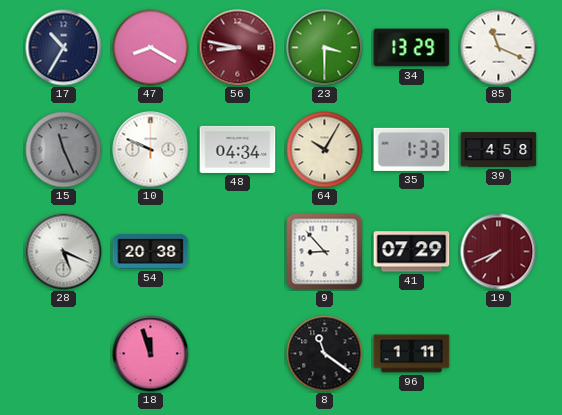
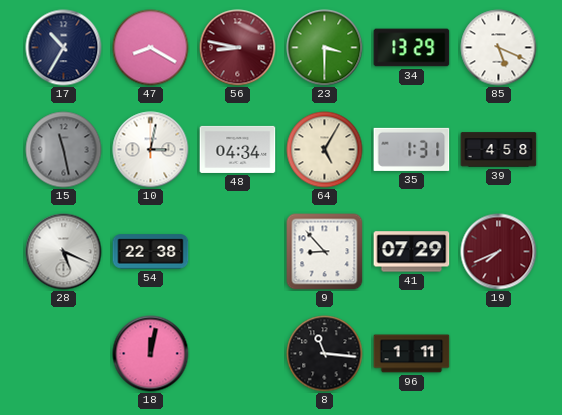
85: 11:19 -> 5:19 (499, 48)
15: 11:26 -> 11:28 (64, 150)
10: 9:49 -> 3:02 (151, 150)
64: 10:05 -> 5:05 (325, 150)
35: 1:33 -> 1:31 (412, 149)
54: 20:38 -> 22:38 (151, 252)
18: 11:57 -> 12:02 (151, 354)
8: 11:21 -> 11:16 (325, 354)
